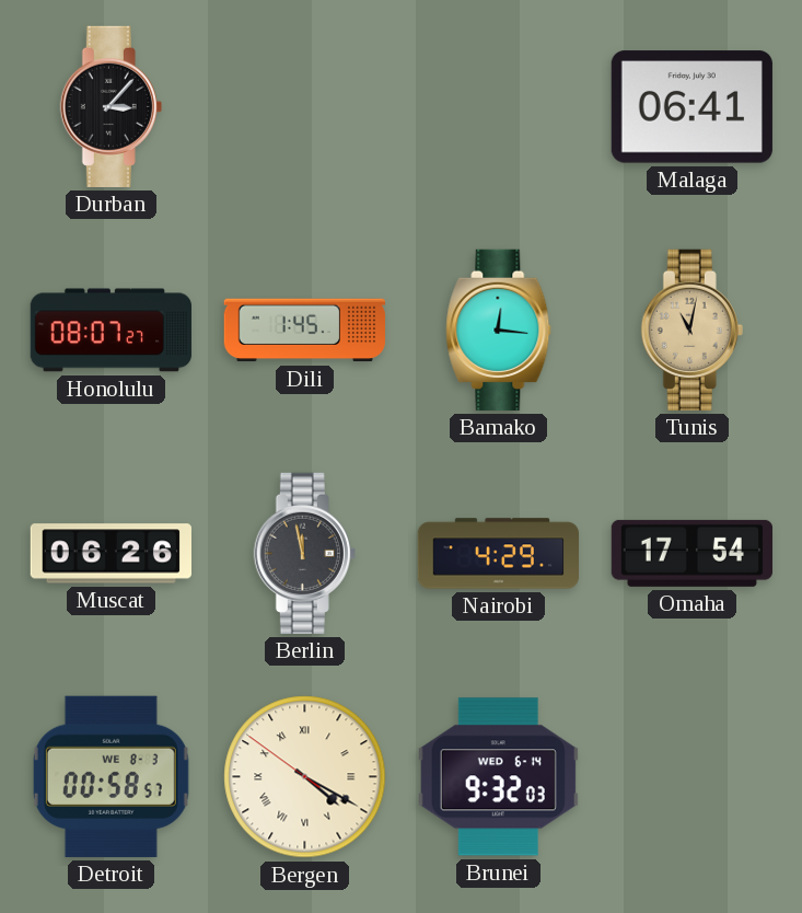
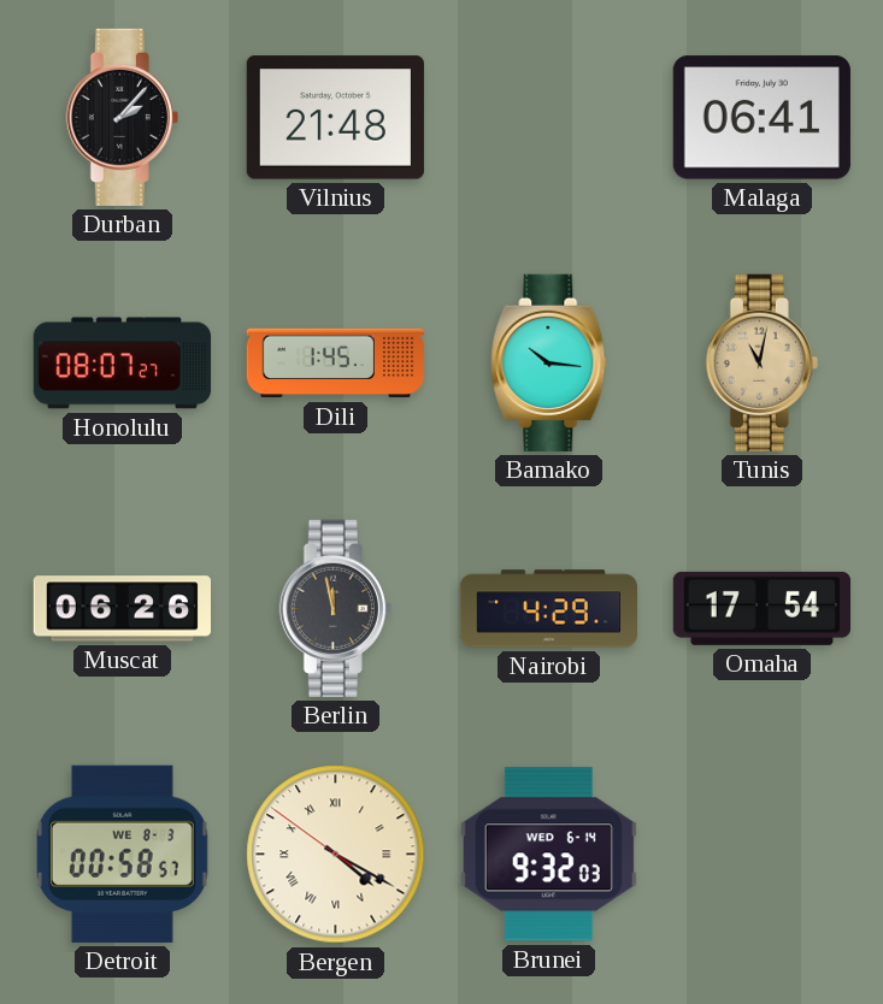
Durban: 3:07 -> 2:07 (122, 117)
Vilnius: none -> 21:48 (335, 118)
Bamako: 12:16 -> 10:16 (549, 362)
